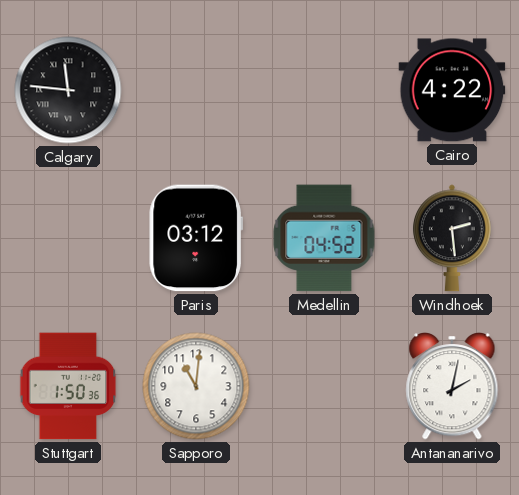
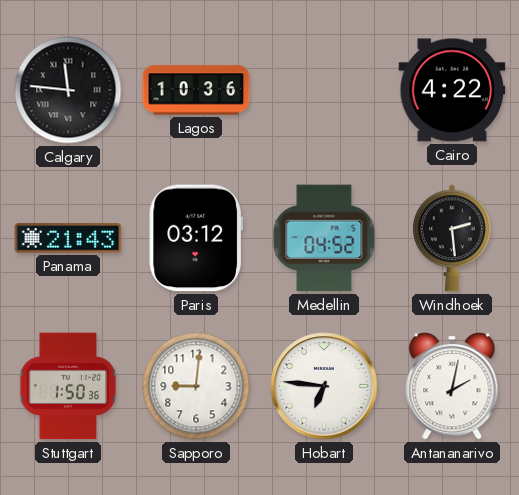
Lagos: none -> 10:36 (196, 90)
Panama: none -> 21:43 (68, 238)
Sapporo: 11:01 -> 9:01 (196, 386)
Hobart: none -> 6:46 (324, 386)
